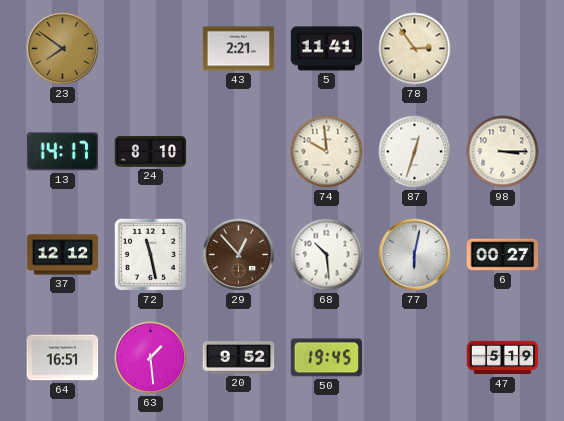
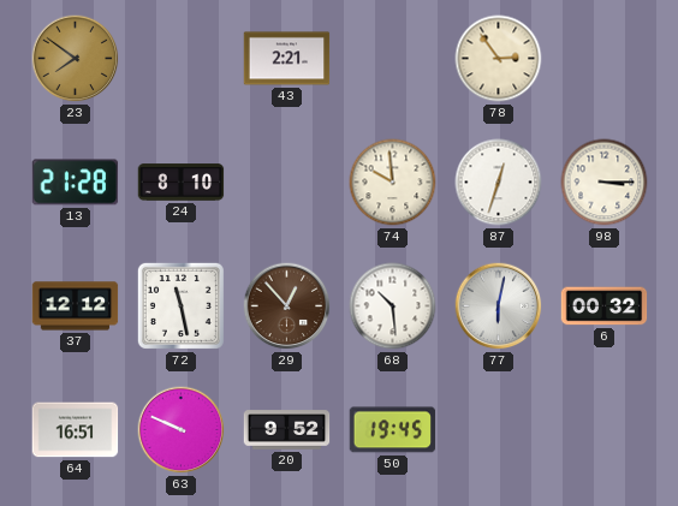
5: 11:41 -> none (327, 49)
13: 14:17 -> 21:28 (76, 183)
6: 00:27 -> 00:32 (605, 306)
63: 1:29 -> 9:49 (182, 430)
47: 5:19 -> none (503, 358)
